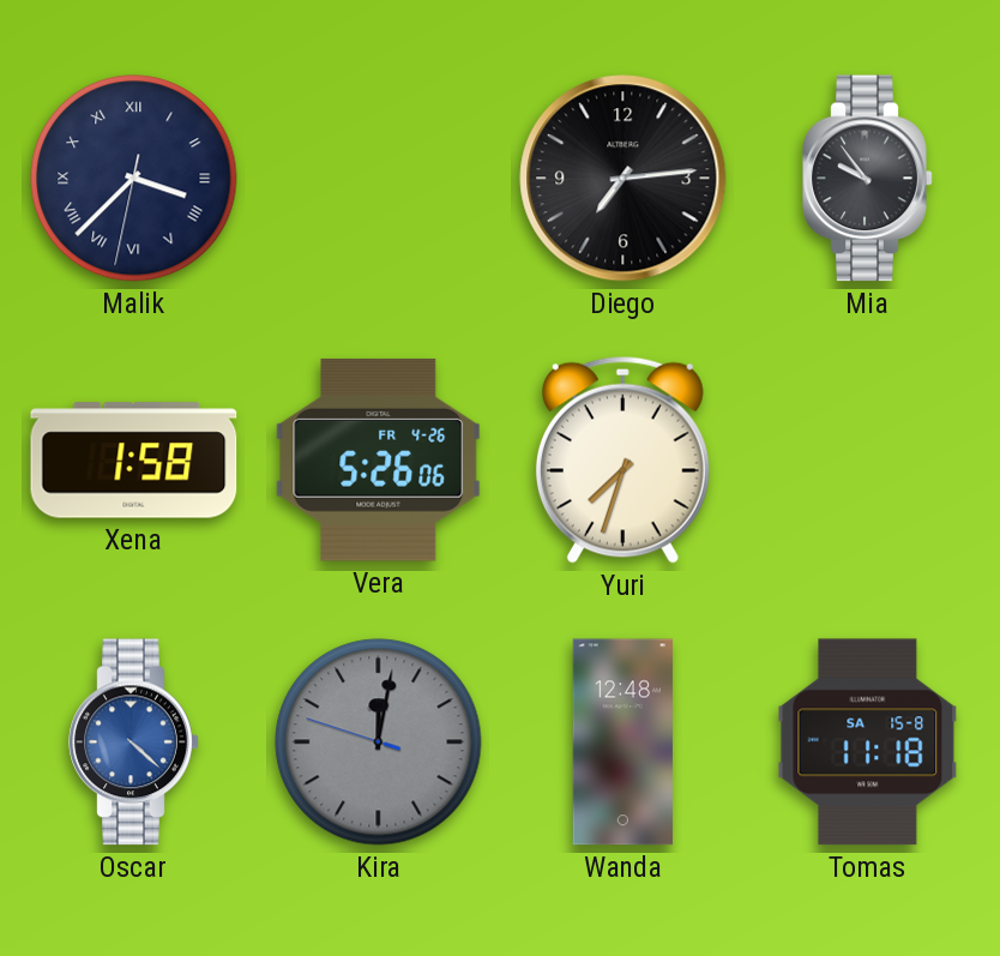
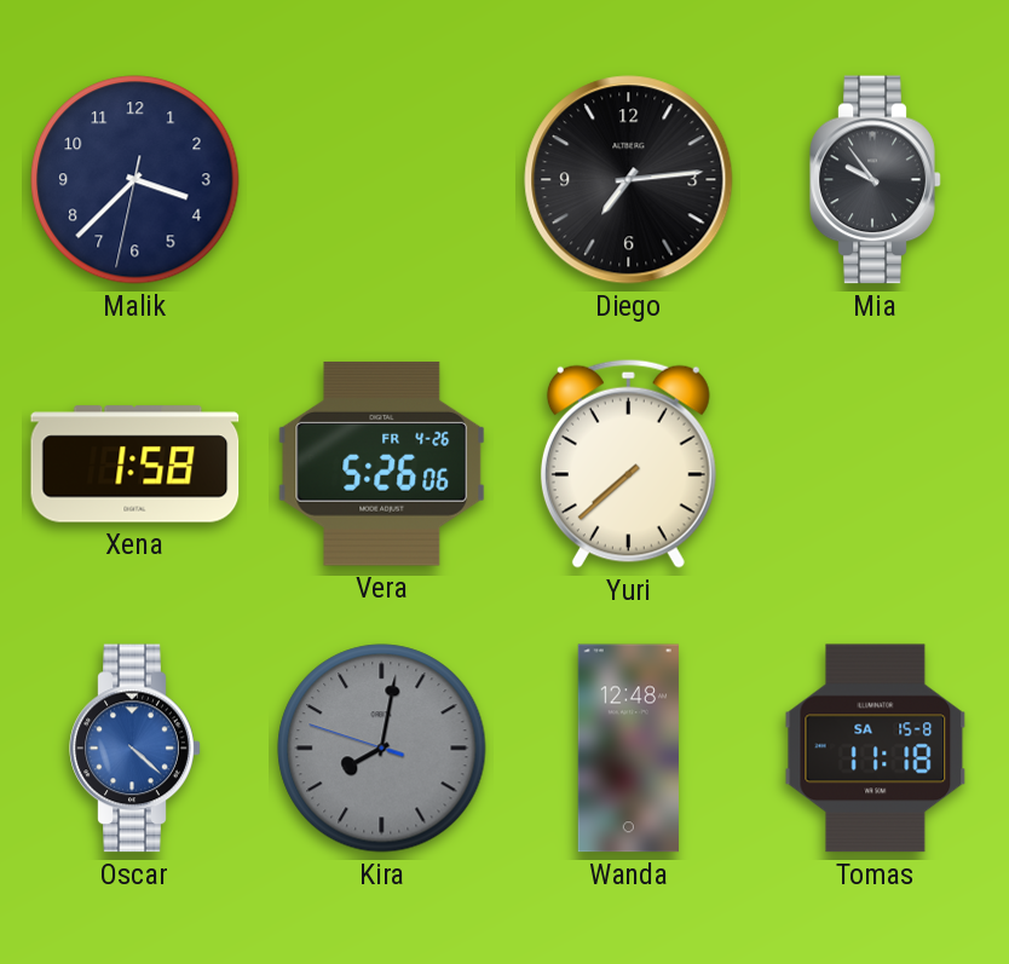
Malik numerals: Roman -> Arabic (136, 180)
Yuri: 7:33 -> 7:38 (628, 463)
Kira: 12:01 -> 8:01 (382, 749)
